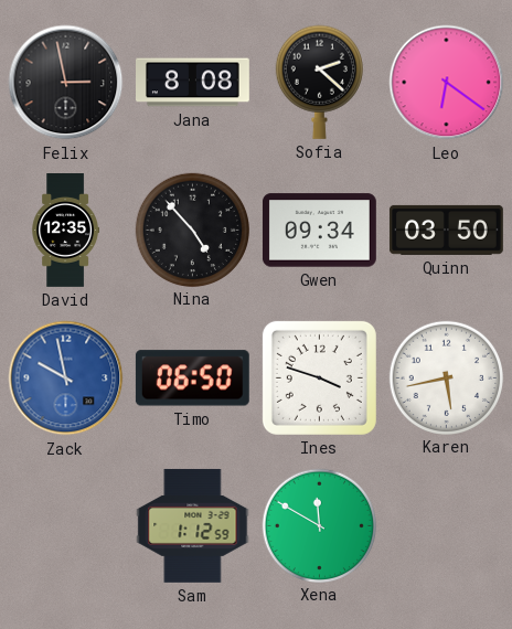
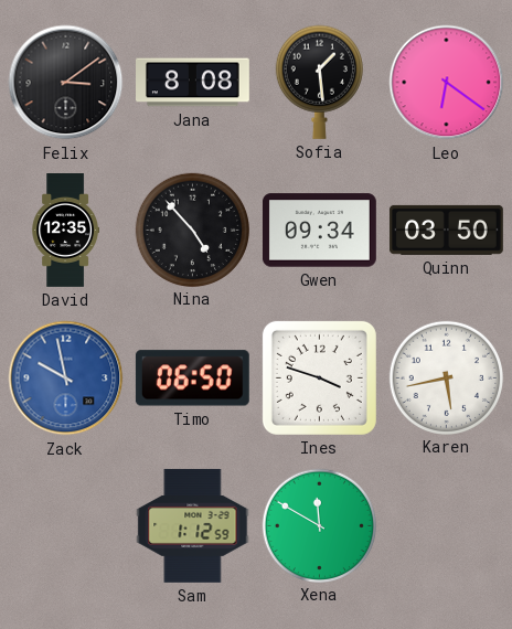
Felix: 2:58 -> 3:09 (66, 83)
Sofia: 2:22 -> 1:29 (319, 82)
